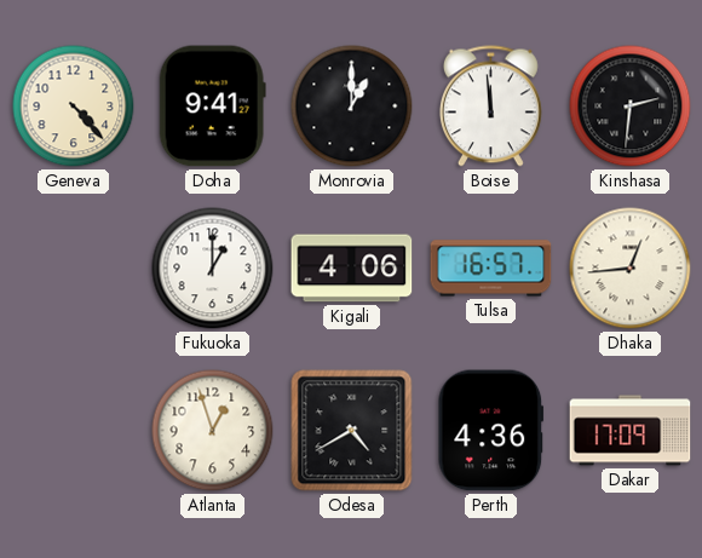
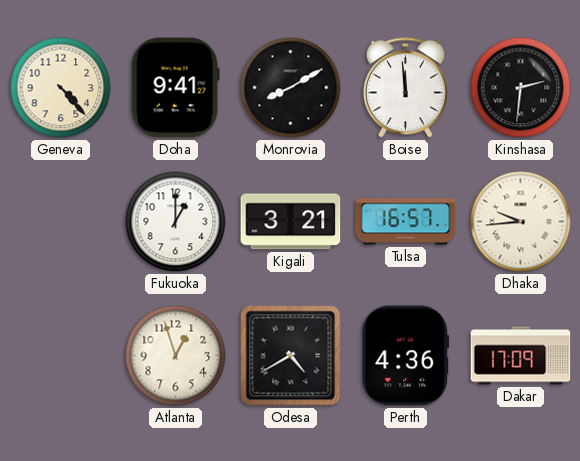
Monrovia: 1:00 -> 8:10 (291, 88)
Kigali: 4:06 -> 3:21 (291, 222)
Dhaka: 12:44 -> 9:44 (521, 222)
